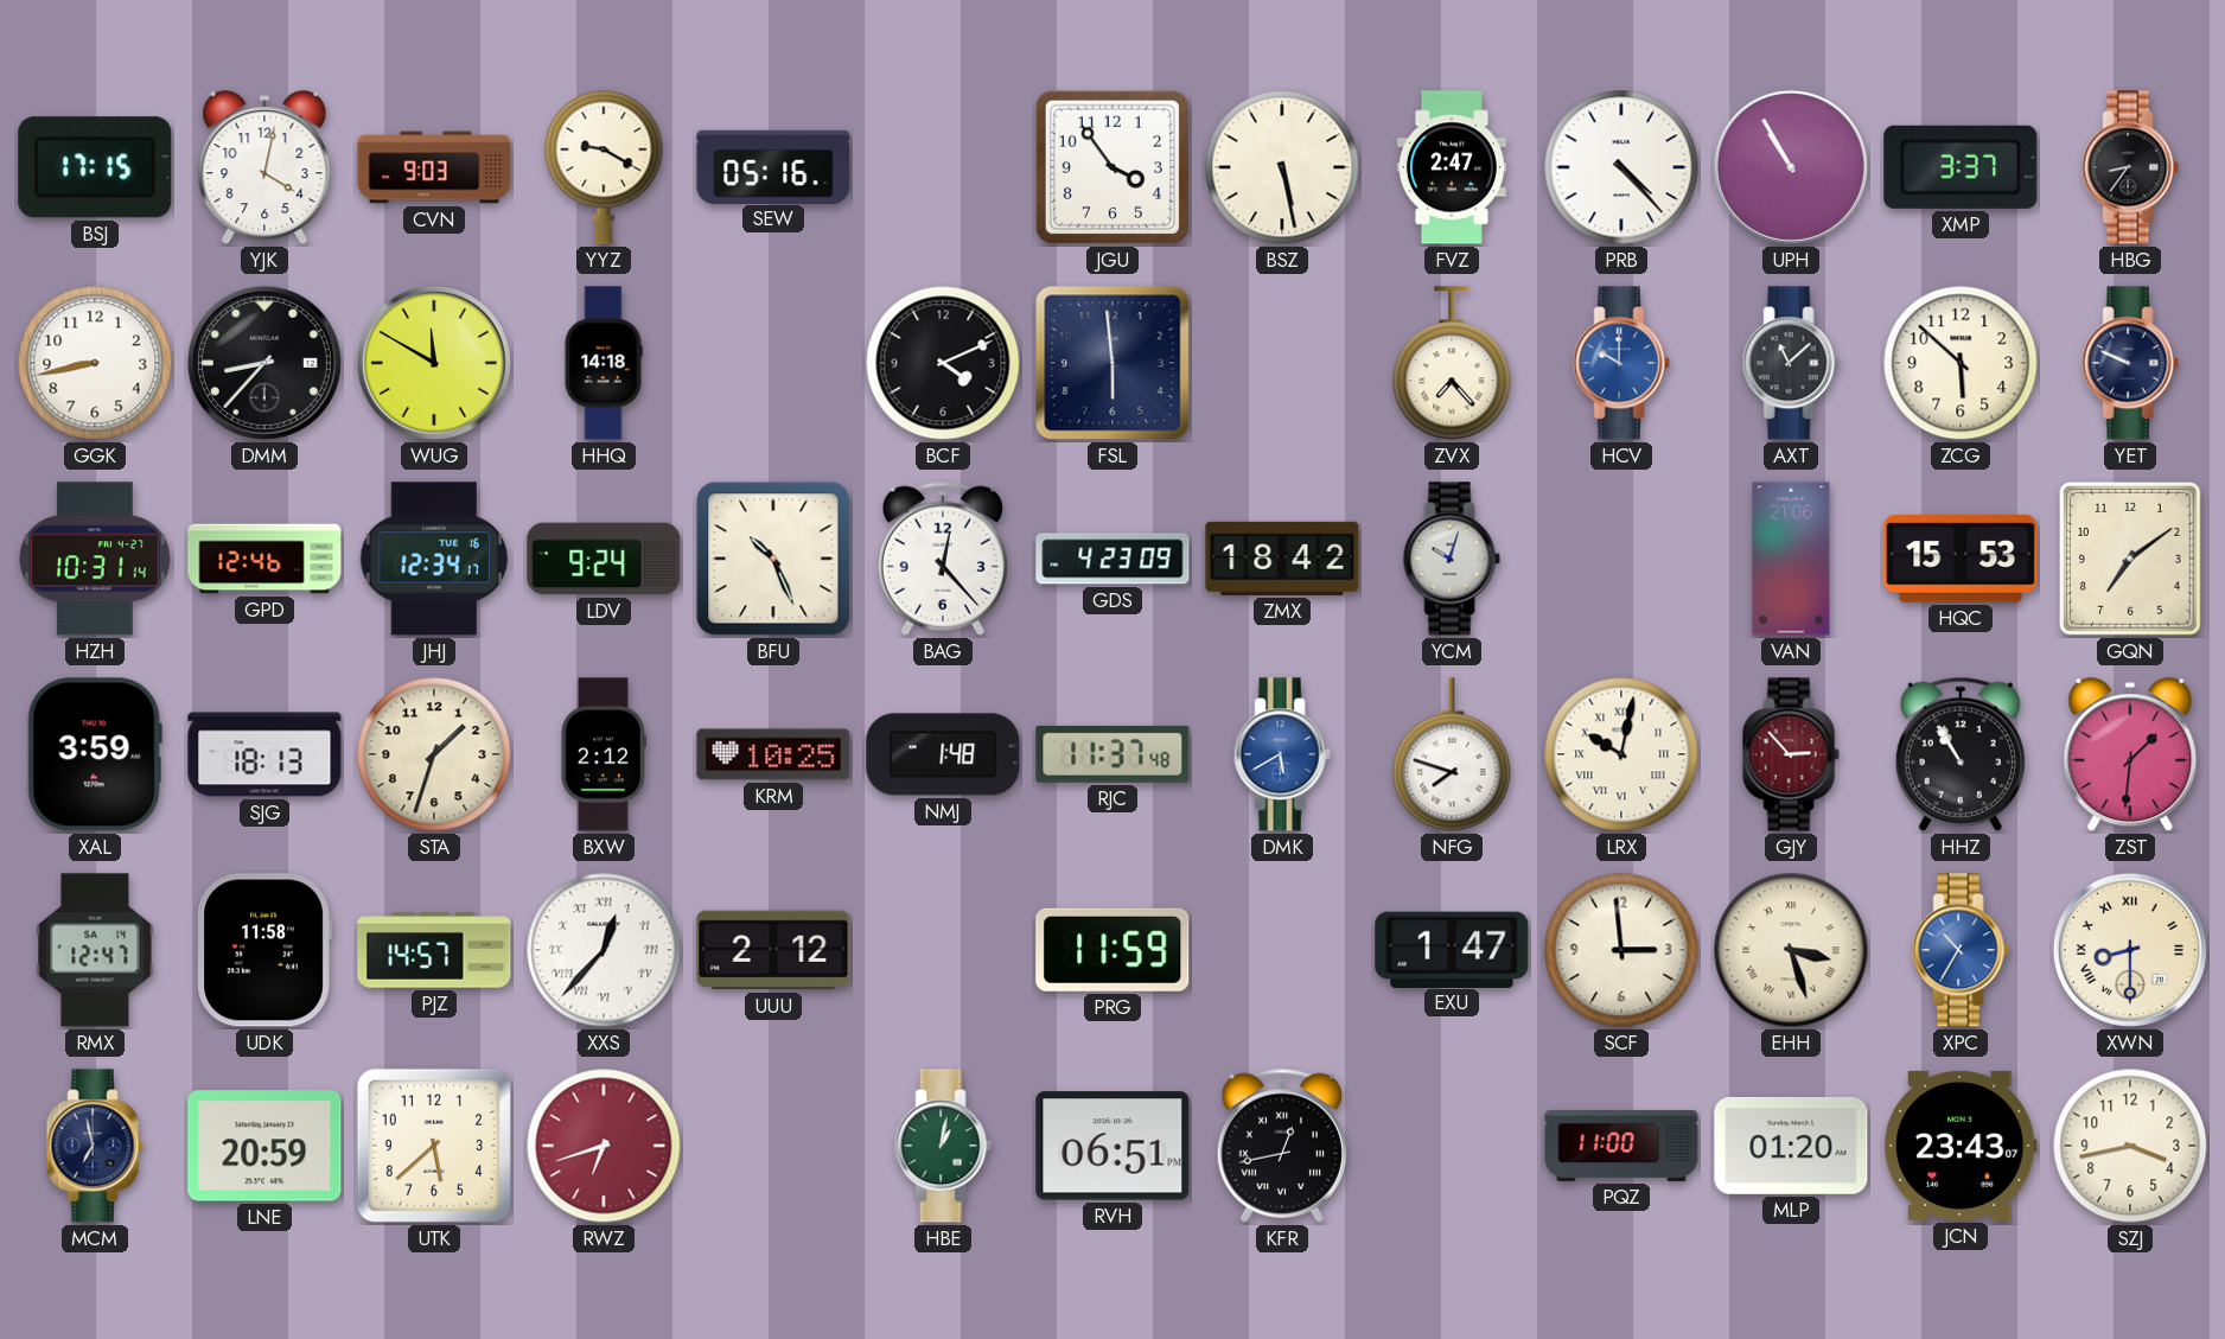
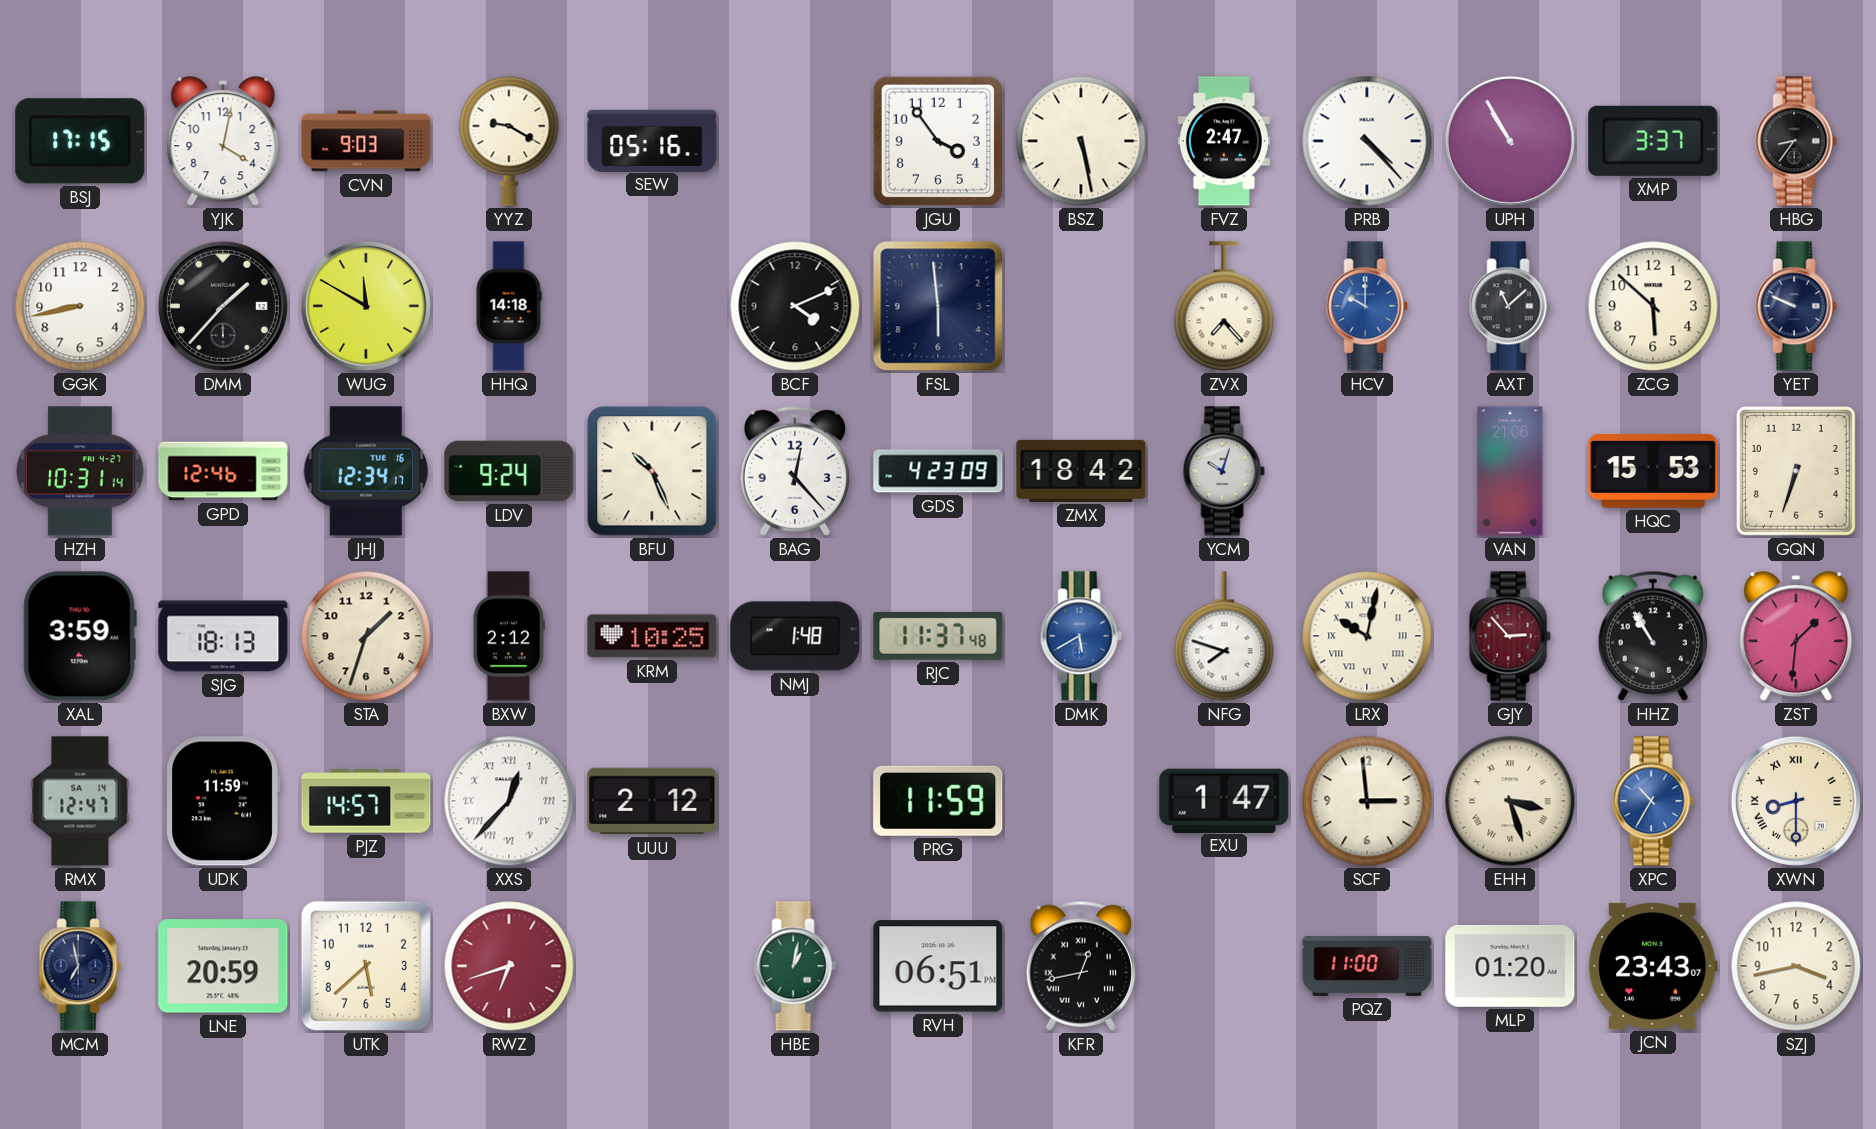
DMM: 8:37 -> 1:37 (223, 306)
GQN: 7:09 -> 6:33 (1797, 472)
UDK: 11:58 -> 11:59 (223, 801)
